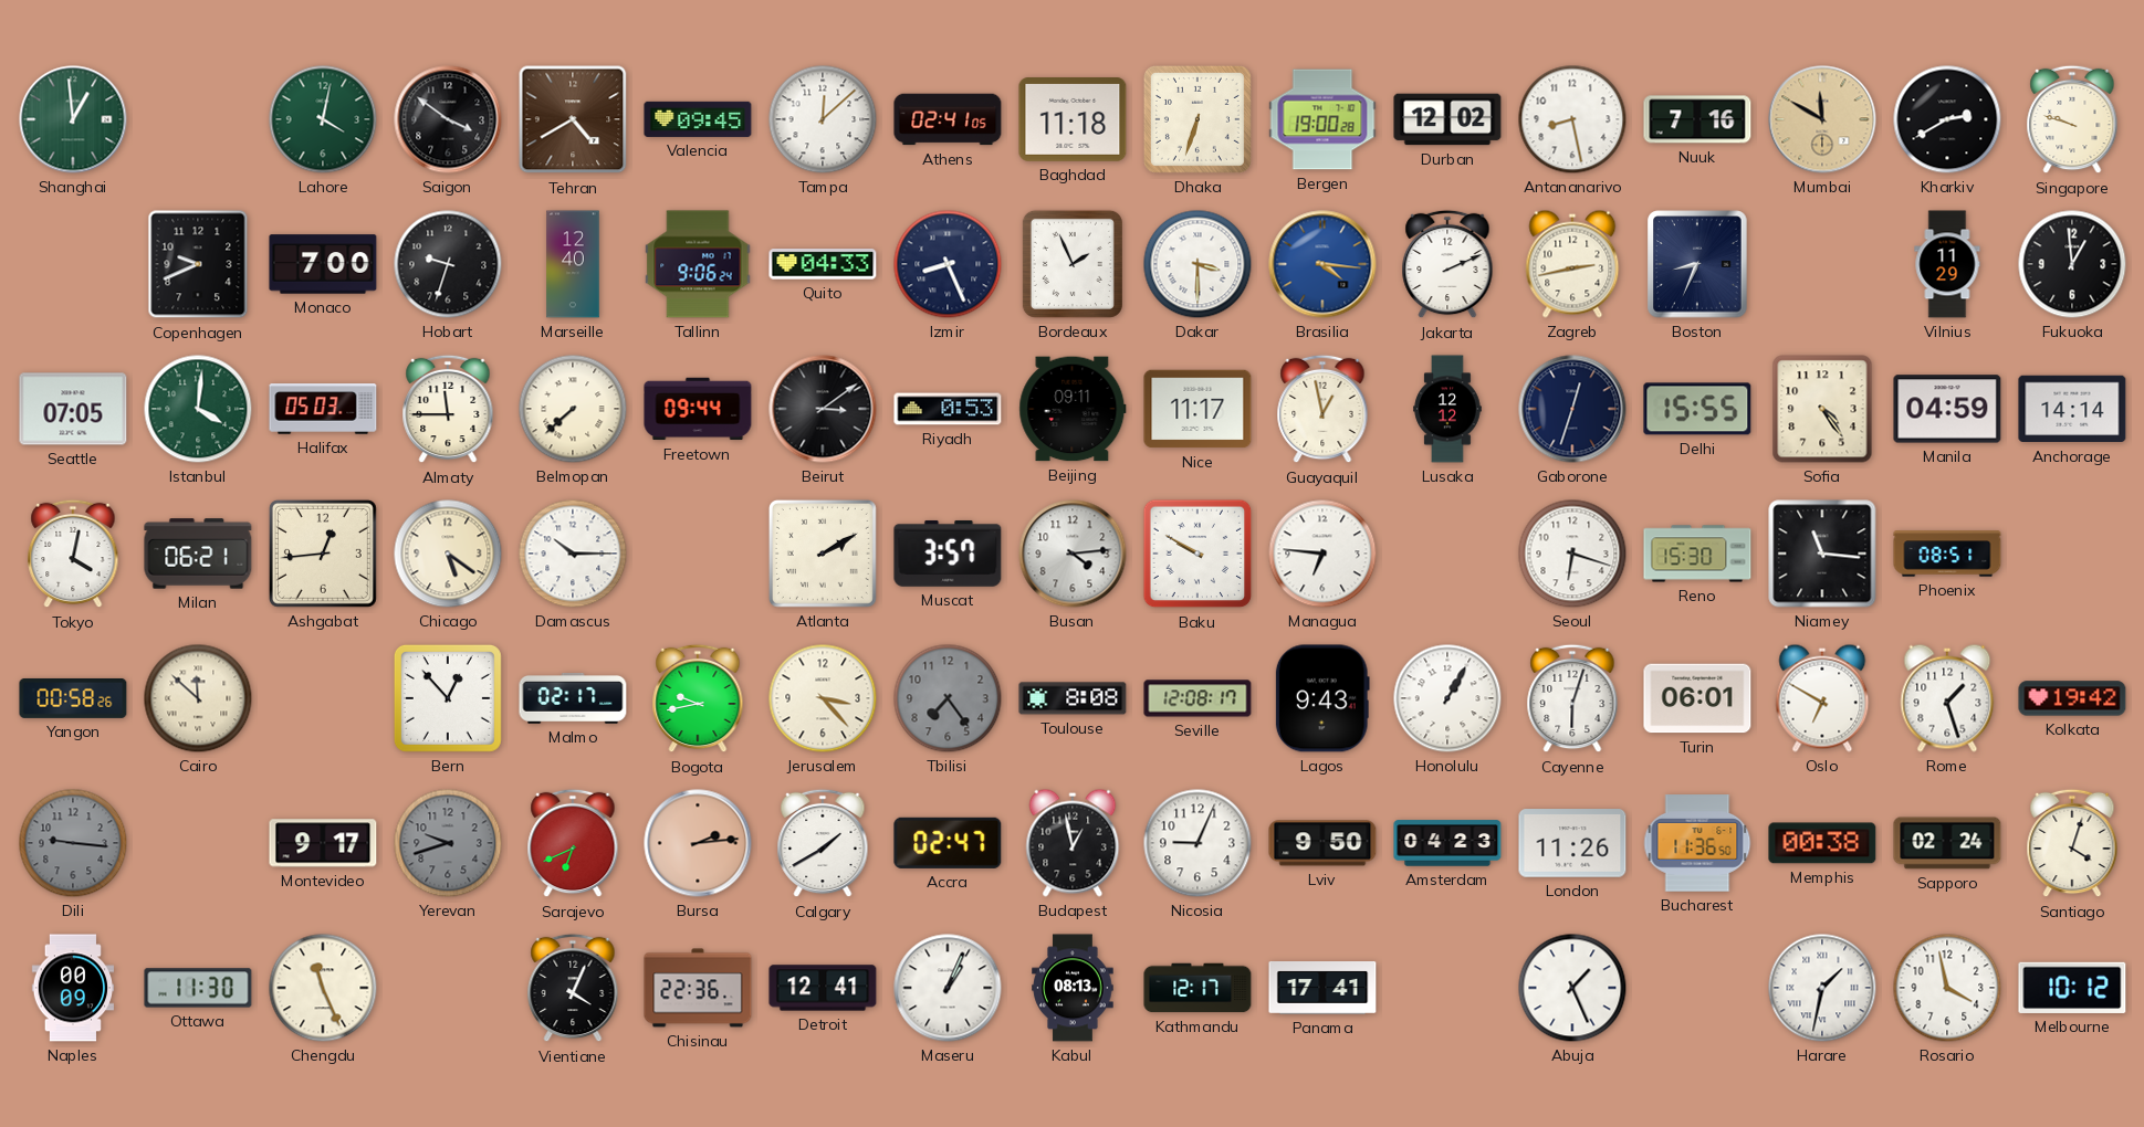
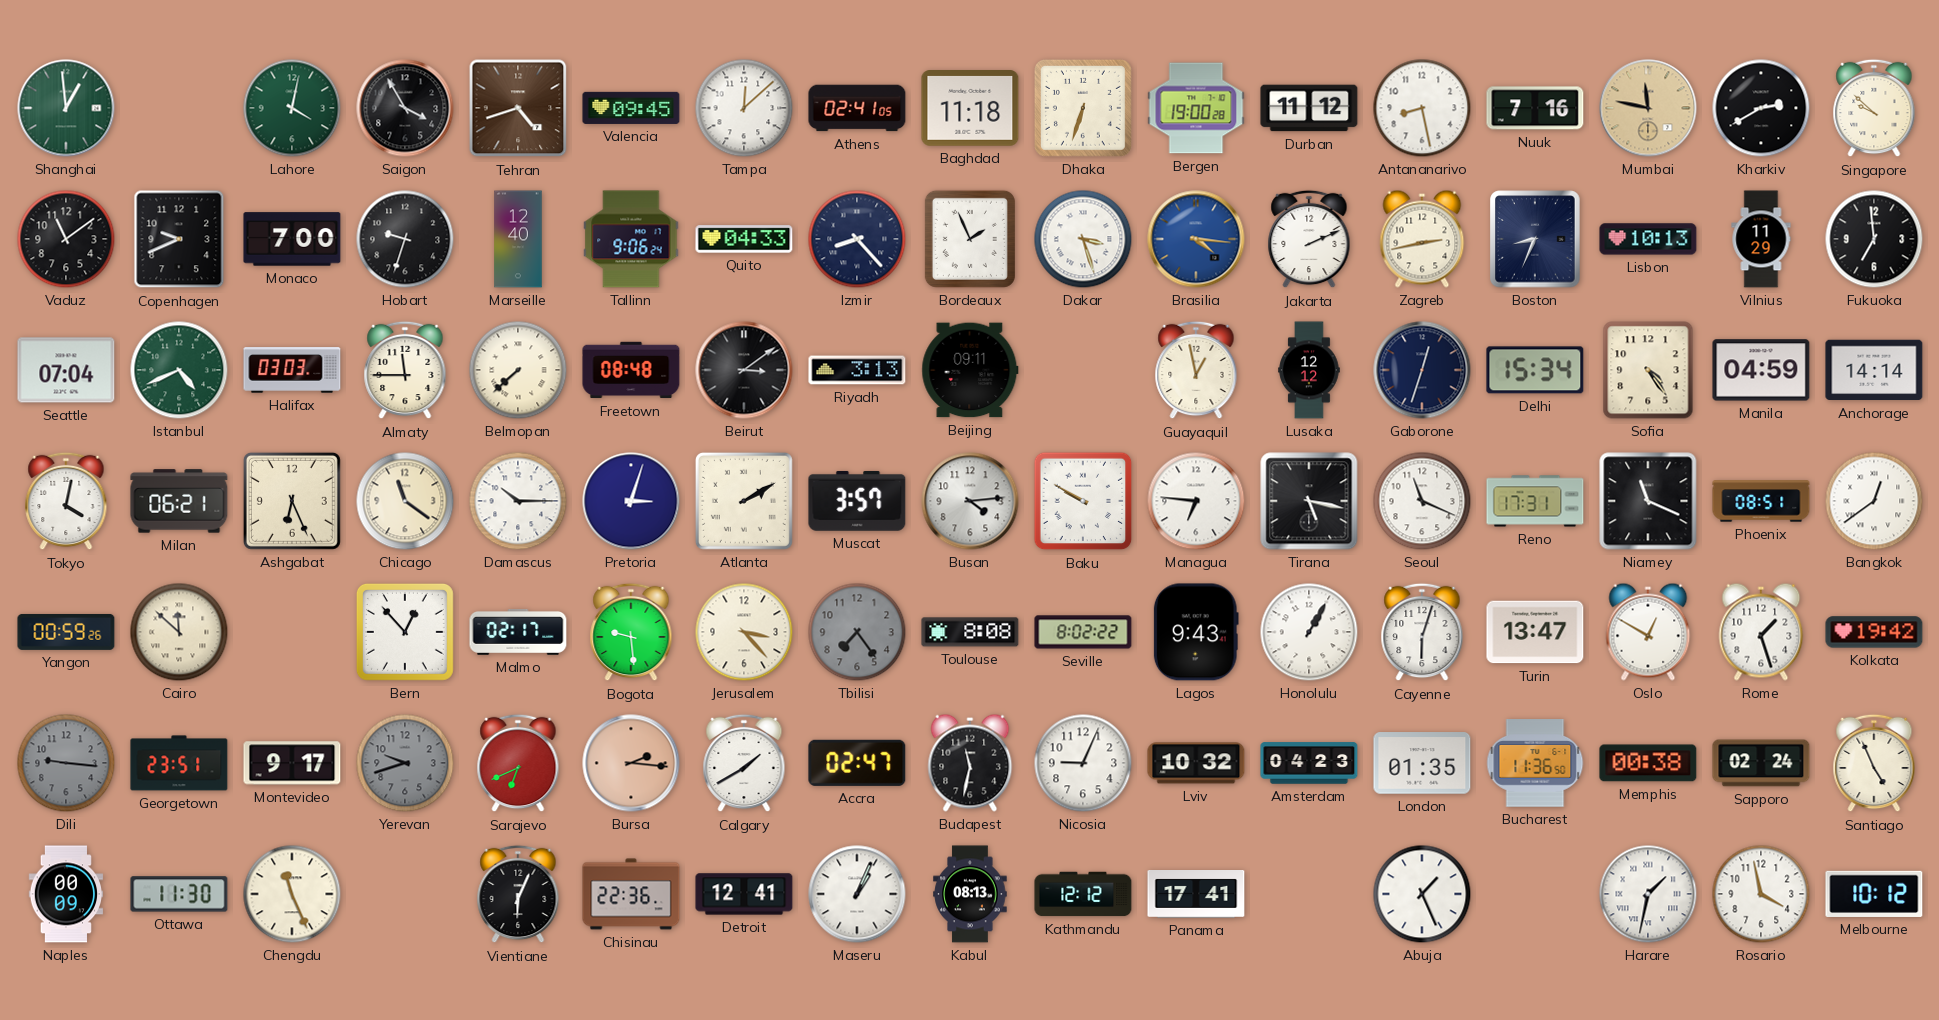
Saigon: 3:51 -> 3:55 (405, 108)
Tehran: 4:40 -> 4:42 (518, 108)
Durban: 12:02 -> 11:12 (1309, 108)
Mumbai: 11:50 -> 11:47 (1648, 108)
Singapore: 9:48 -> 9:52 (1874, 108)
Vaduz: none -> 11:09 (66, 239)
Izmir: 8:26 -> 8:23 (857, 239)
Dakar: 3:30 -> 3:27 (1083, 239)
Lisbon: none -> 10:13 (1648, 239)
Fukuoka: 12:59 -> 6:59 (1874, 239)
Seattle: 07:05 -> 07:04 (66, 370)
Istanbul: 4:01 -> 4:41 (179, 370)
Halifax: 05:03 -> 03:03 (292, 370)
Freetown: 09:44 -> 08:48 (631, 370)
Riyadh: 0:53 -> 3:13 (857, 370)
Nice: 11:17 -> none (1197, 409)
Delhi: 15:55 -> 15:34 (1535, 370)
Ashgabat: 12:44 -> 6:26 (292, 501)
Chicago: 5:21 -> 11:21 (405, 501)
Pretoria: none -> 3:03 (631, 501)
Tirana: none -> 5:17 (1309, 501)
Seoul: 6:18 -> 11:19 (1422, 501)
Reno: 15:30 -> 17:31 (1535, 501)
Niamey: 11:16 -> 11:19 (1648, 501)
Bangkok: none -> 12:39 (1874, 501)
Yangon: 00:58 -> 00:59 (66, 632)
Bogota: 9:43 -> 9:29 (631, 632)
Seville: 12:08 -> 8:02 (1083, 632)
Turin: 06:01 -> 13:47 (1535, 632)
Oslo: 6:50 -> 12:50 (1648, 632)
Georgetown: none -> 23:51 (179, 763)
Bursa: 2:14 -> 2:16 (631, 763)
Budapest: 12:58 -> 11:32 (970, 763)
Lviv: 9:50 -> 10:32 (1196, 763)
London: 11:26 -> 01:35 (1422, 763)
Santiago: 4:03 -> 4:56 (1874, 763)
Vientiane: 4:04 -> 6:04 (518, 894)
Kathmandu: 12:17 -> 12:12 (1083, 894)
